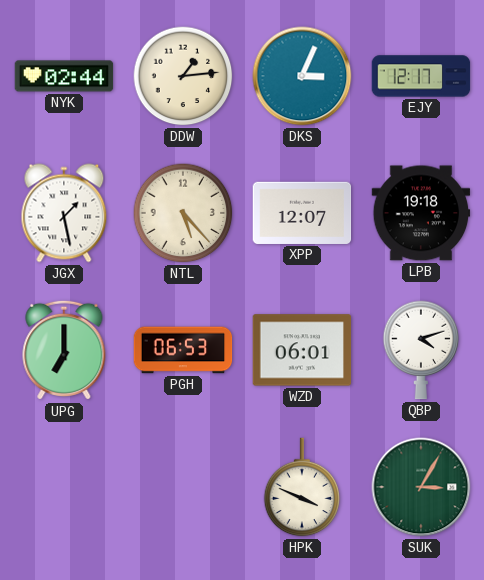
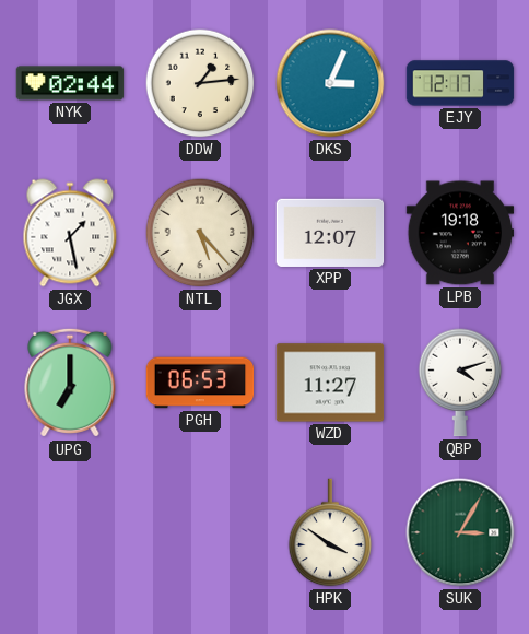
WZD: 06:01 -> 11:27 (330, 383)
HPK: 3:49 -> 3:51 (330, 532)
